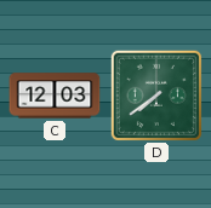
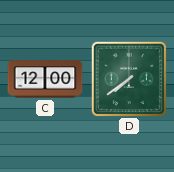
C: 12:03 -> 12:00 (45, 79)
